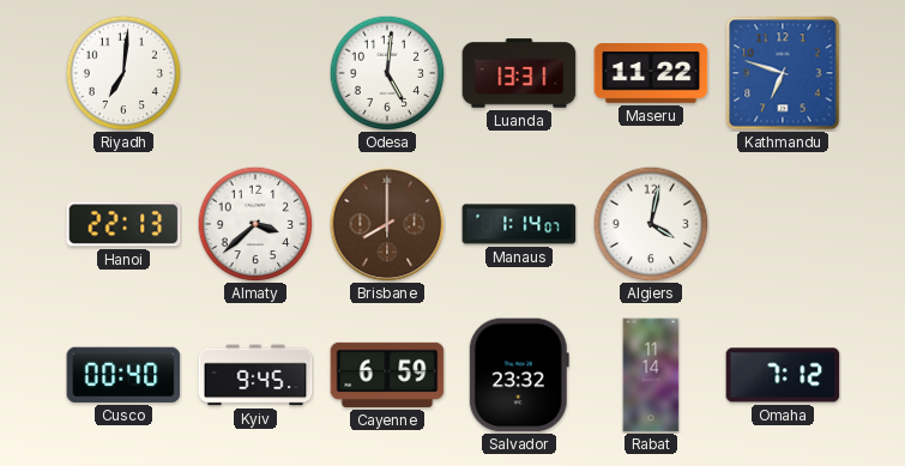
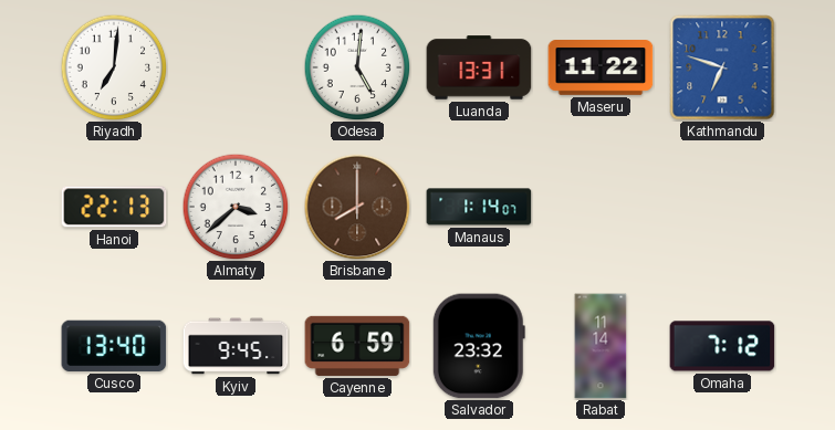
Algiers: 4:02 -> none (651, 224)
Cusco: 00:40 -> 13:40 (114, 346)
